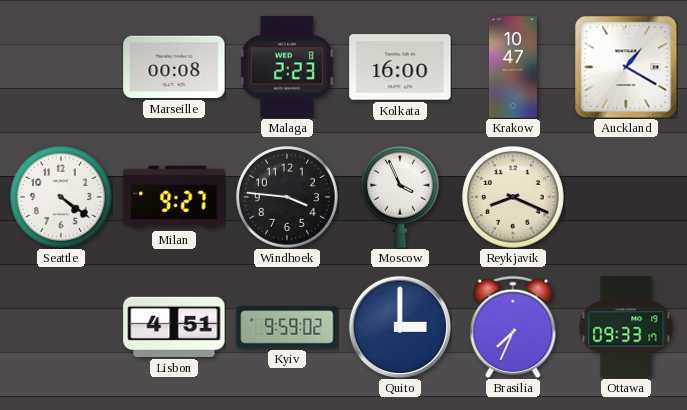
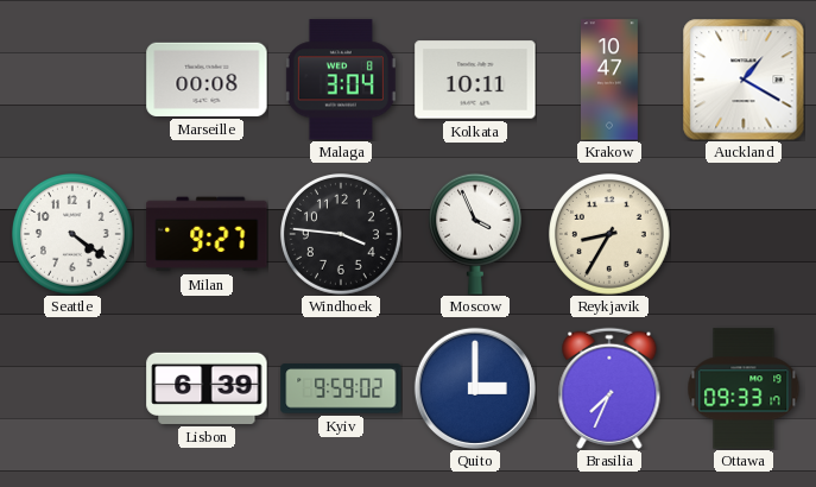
Malaga: 2:23 -> 3:04 (341, 80)
Kolkata: 16:00 -> 10:11 (475, 80)
Reykjavik: 8:19 -> 8:35 (611, 235)
Lisbon: 4:51 -> 6:39 (207, 388)
